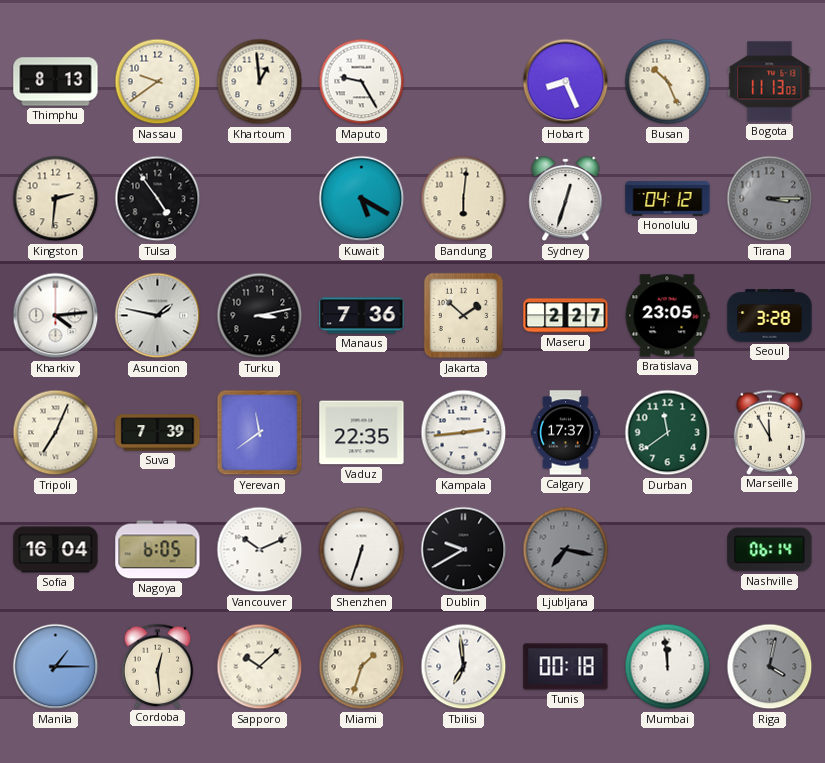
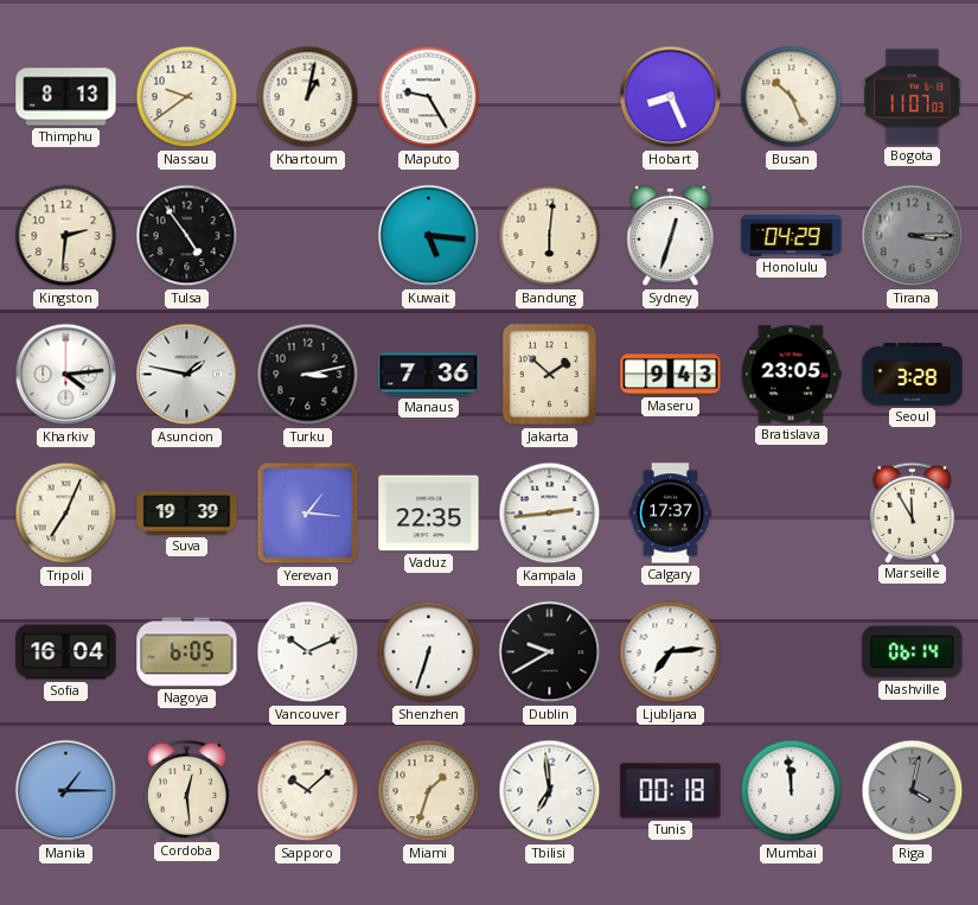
Khartoum: 12:59 -> 1:02 (308, 97)
Bogota: 11:13 -> 11:07 (913, 97)
Kuwait: 5:20 -> 5:16 (429, 236)
Honolulu: 04:12 -> 04:29 (792, 236)
Maseru: 2:27 -> 9:43 (671, 375)
Suva: 7:39 -> 19:39 (187, 514)
Yerevan: 11:39 -> 1:16 (308, 514)
Durban: 11:39 -> none (668, 433)
Ljubljana: 7:17 -> 7:14 (671, 652)
Ljubljana dial: grey -> white (671, 652)
